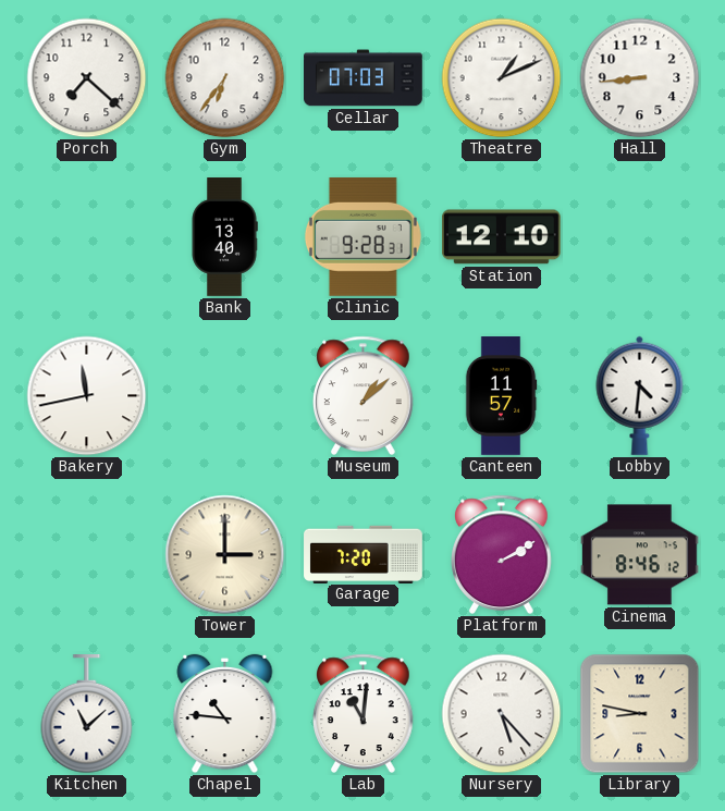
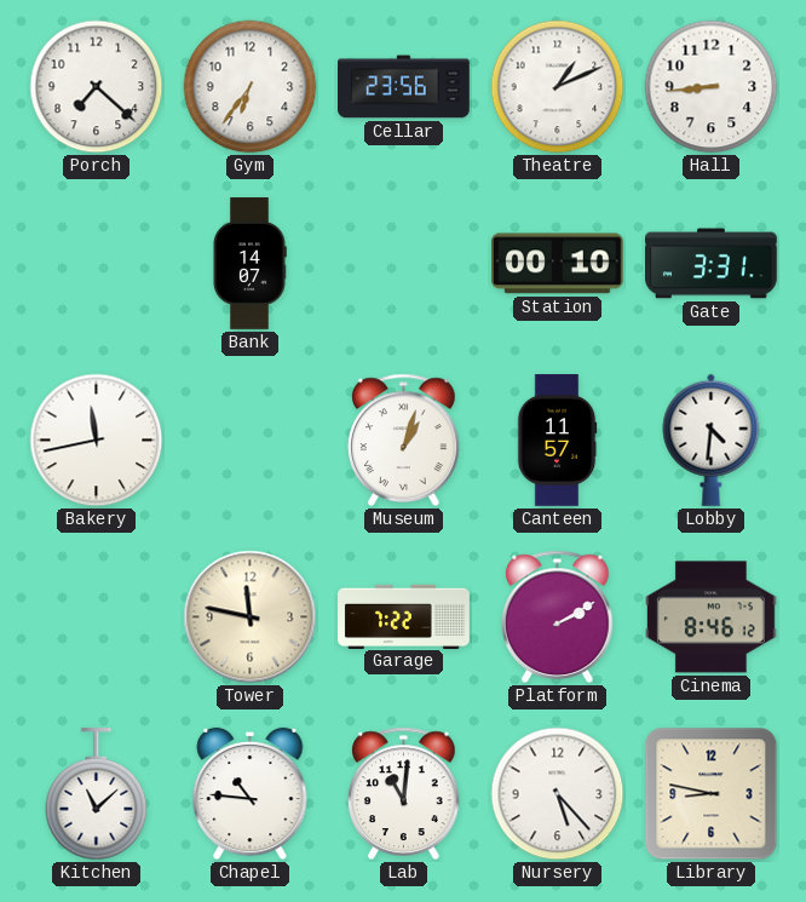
Cellar: 07:03 -> 23:56 (404, 87)
Bank: 13:40 -> 14:07 (249, 264)
Clinic: 9:28 -> none (362, 236)
Station: 12:10 -> 00:10 (557, 264)
Gate: none -> 3:31 (712, 264)
Museum: 1:08 -> 1:03 (404, 439)
Tower: 3:00 -> 11:47 (251, 617)
Garage: 7:20 -> 7:22 (404, 616)
